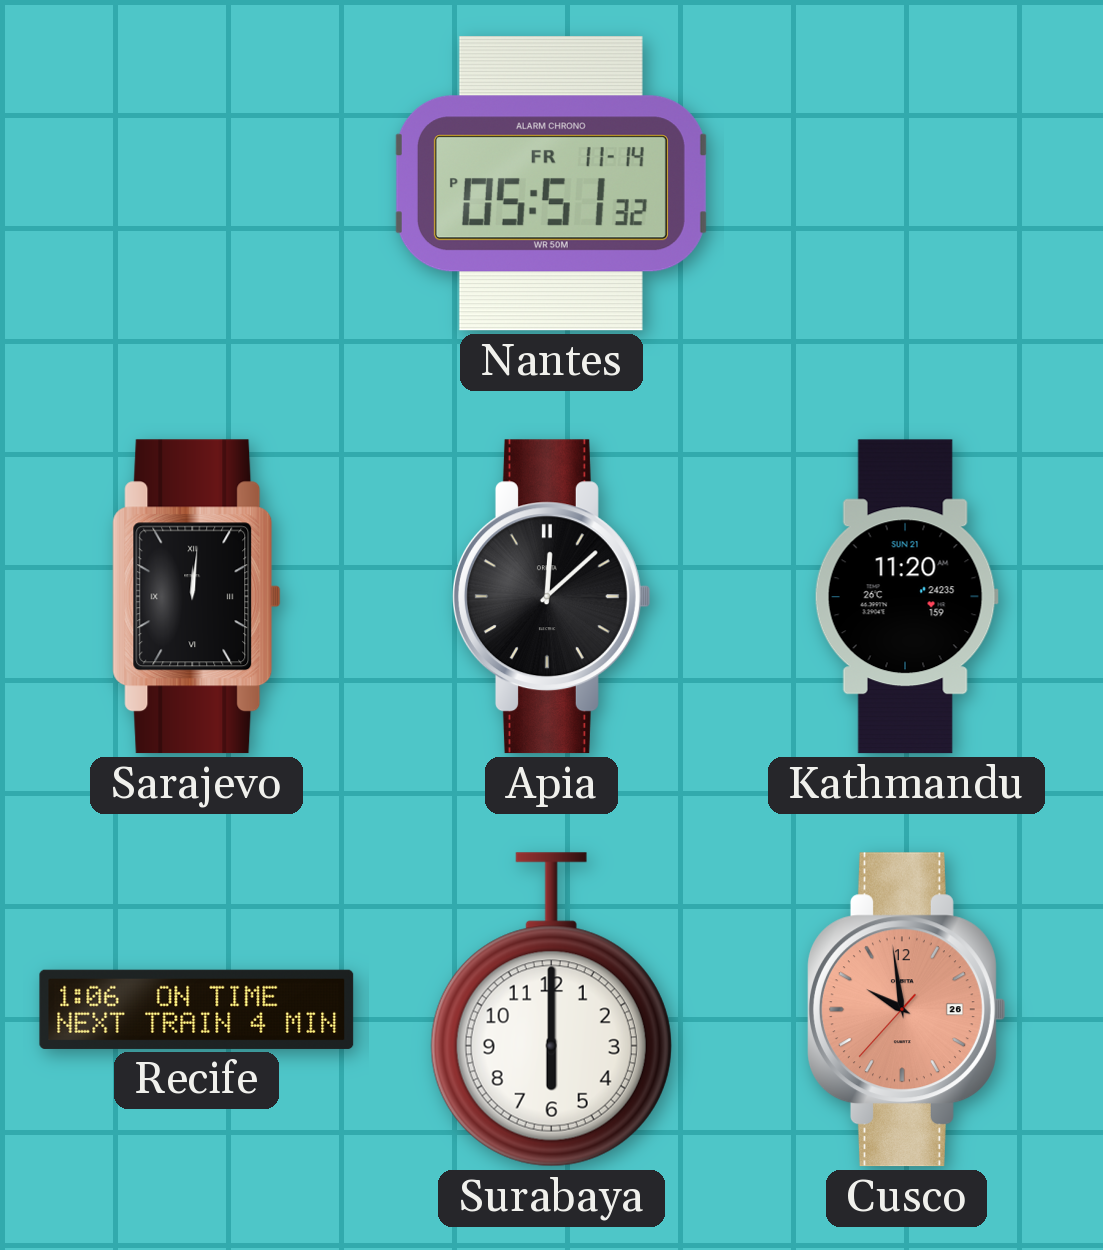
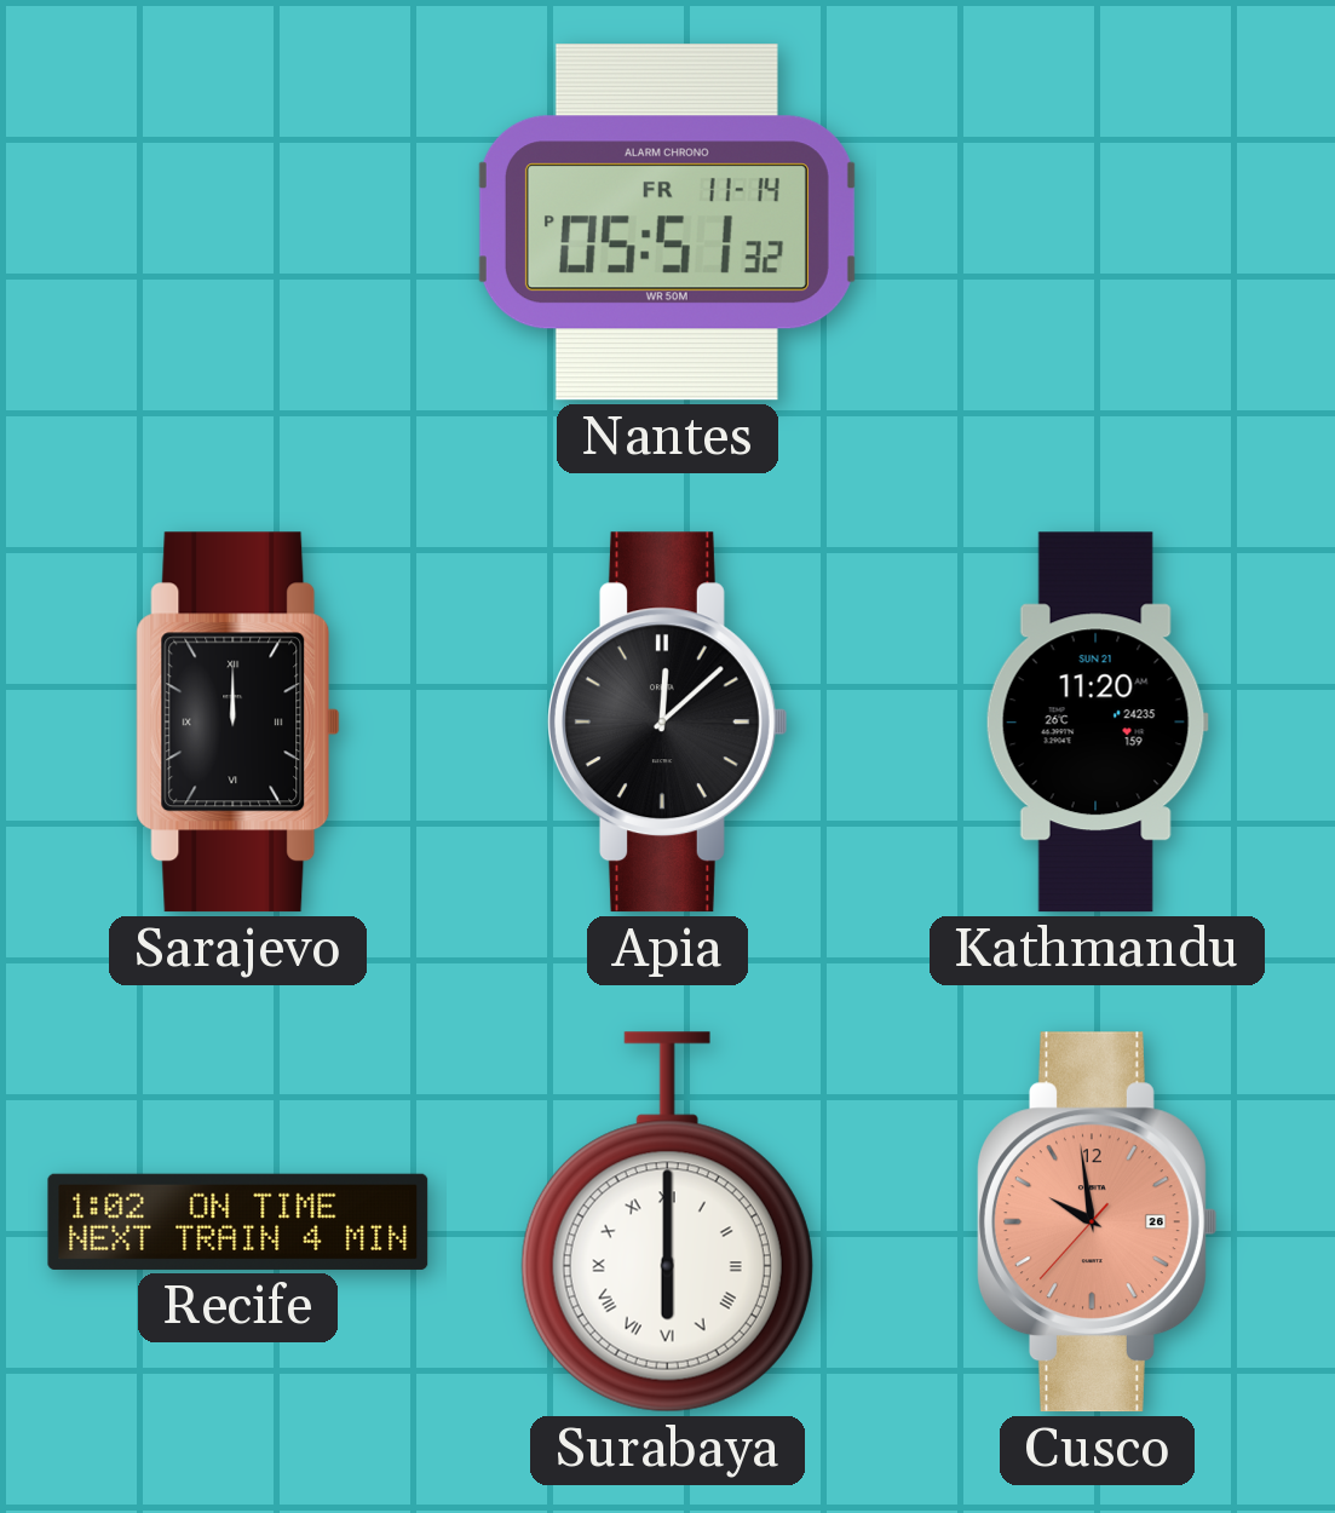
Sarajevo: 12:01 -> 12:00 (238, 723)
Recife: 1:06 -> 1:02 (238, 1221)
Surabaya numerals: Arabic -> Roman (667, 1223)
